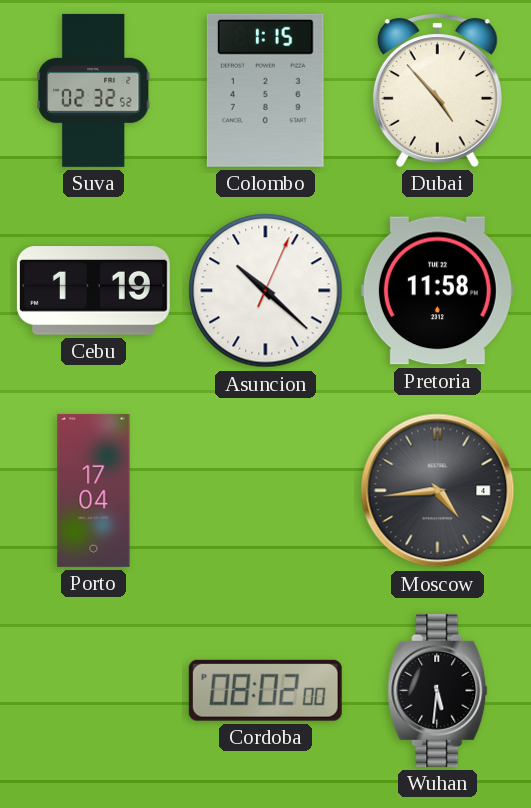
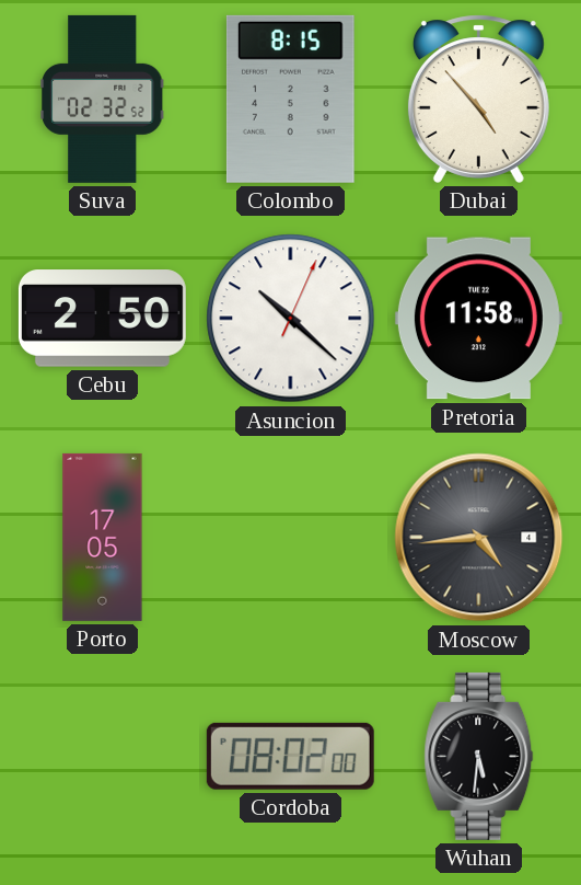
Colombo: 1:15 -> 8:15 (290, 99)
Cebu: 1:19 -> 2:50 (102, 319)
Porto: 17:04 -> 17:05 (103, 537)
